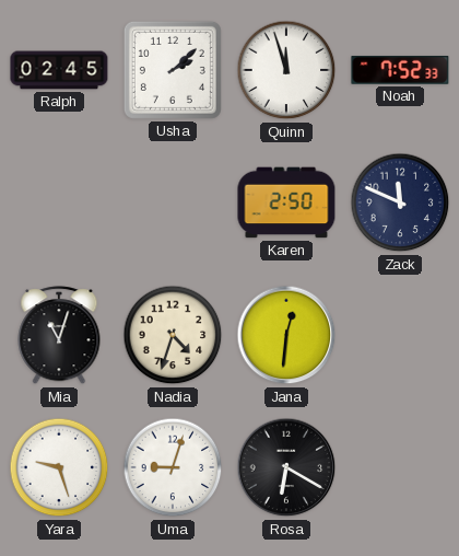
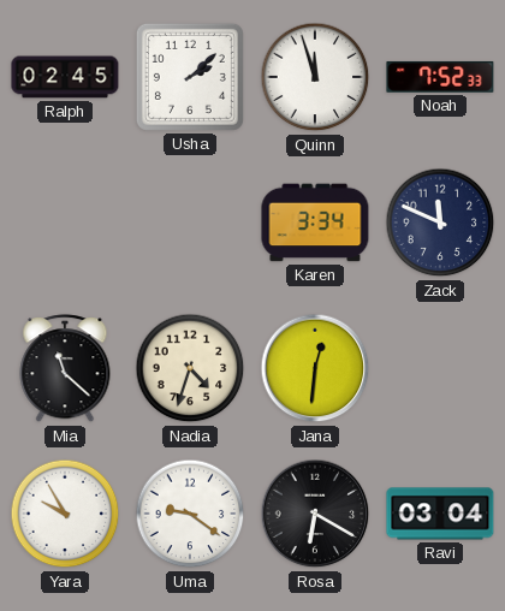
Karen: 2:50 -> 3:34 (315, 223)
Mia: 11:03 -> 11:22 (65, 369)
Yara: 9:27 -> 9:55 (65, 514)
Uma: 9:03 -> 9:21 (190, 514)
Ravi: none -> 03:04 (440, 514)
